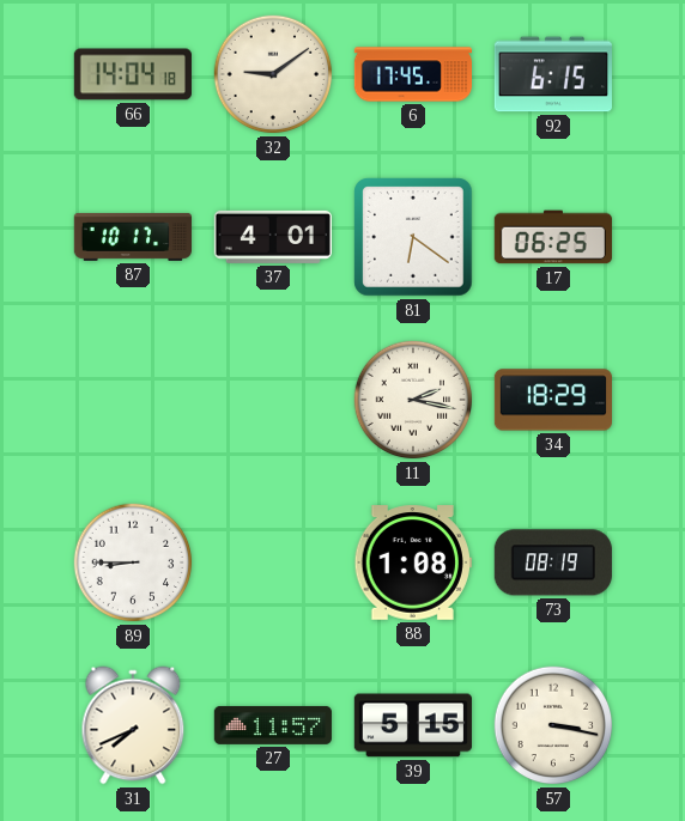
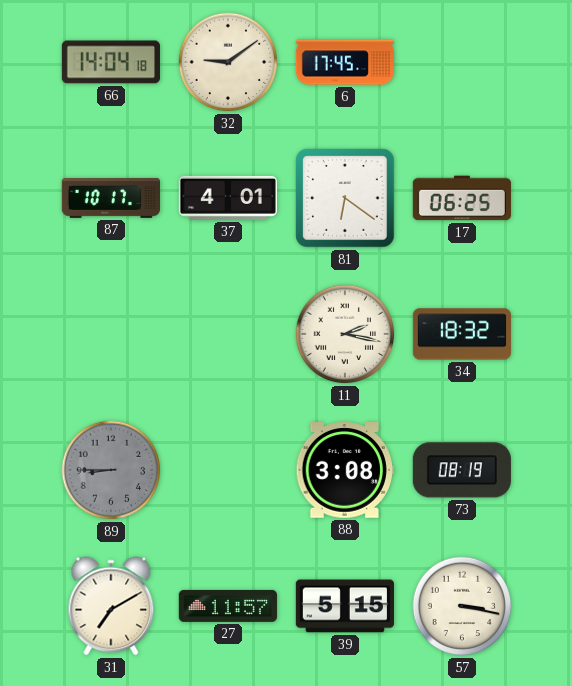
92: 6:15 -> none (553, 74)
34: 18:29 -> 18:32 (461, 334)
89 dial: white -> grey (111, 470)
88: 1:08 -> 3:08 (345, 470)
31: 7:41 -> 7:10 (111, 606)
